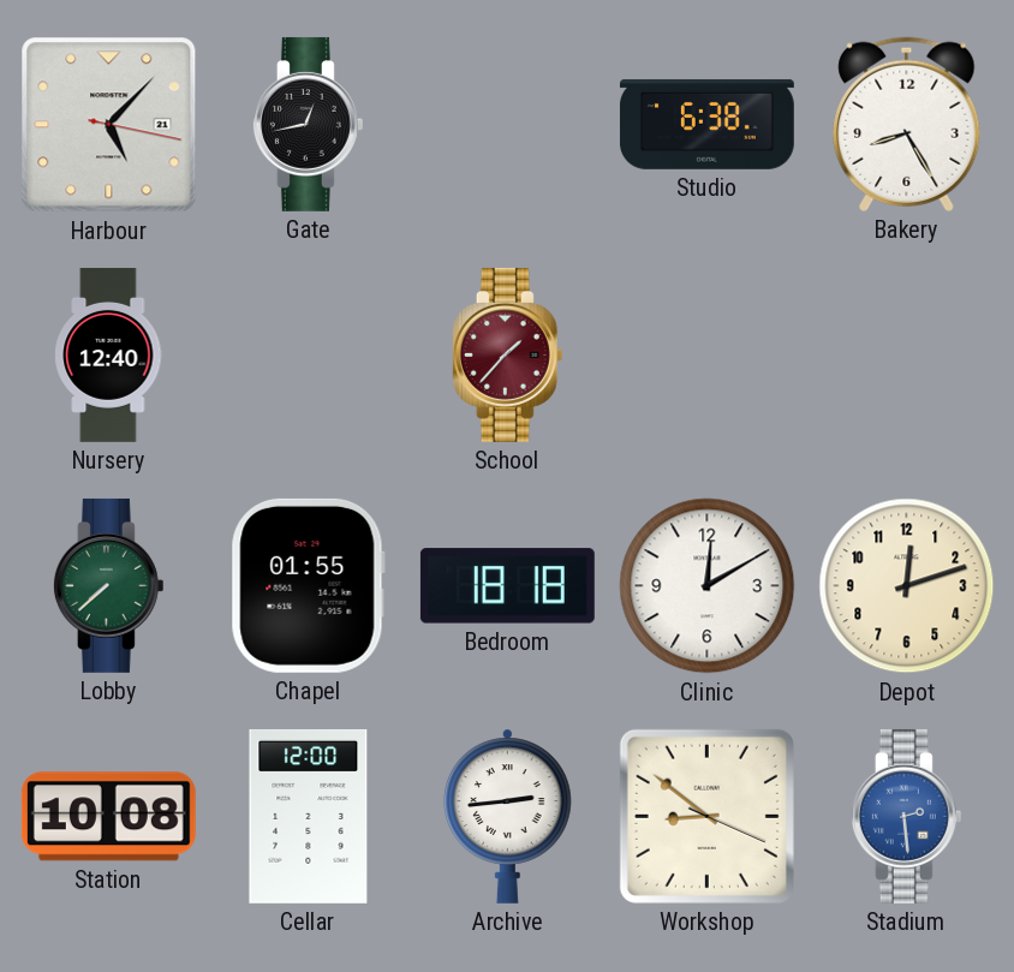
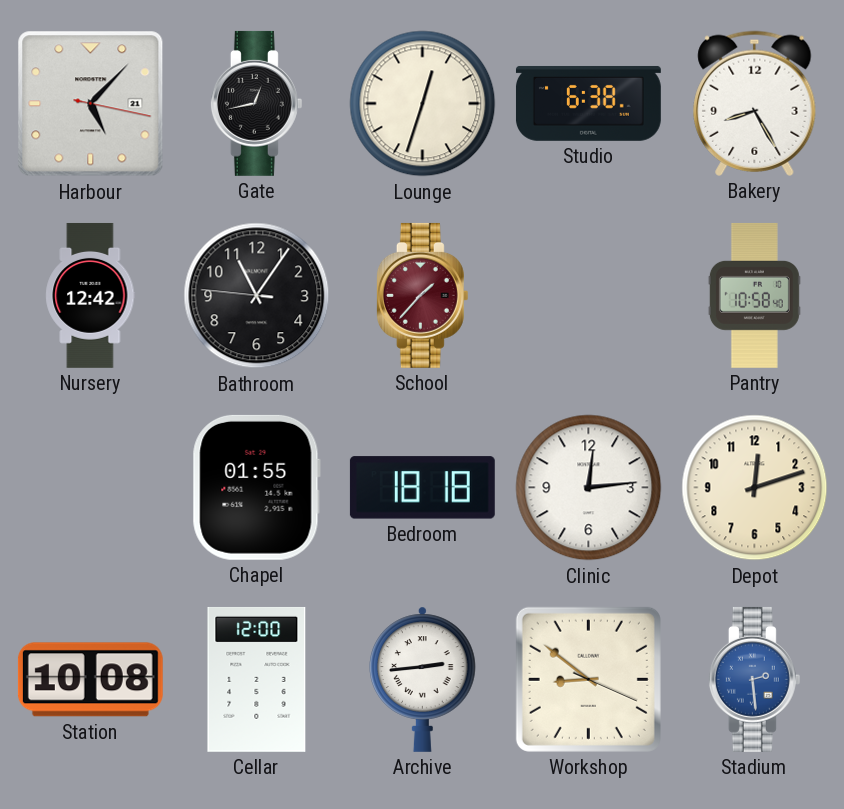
Lounge: none -> 12:33 (423, 104)
Nursery: 12:40 -> 12:42 (91, 295)
Bathroom: none -> 11:05 (257, 296)
Pantry: none -> 10:58 (754, 295)
Lobby: 7:38 -> none (108, 585)
Clinic: 12:10 -> 12:14 (589, 488)
